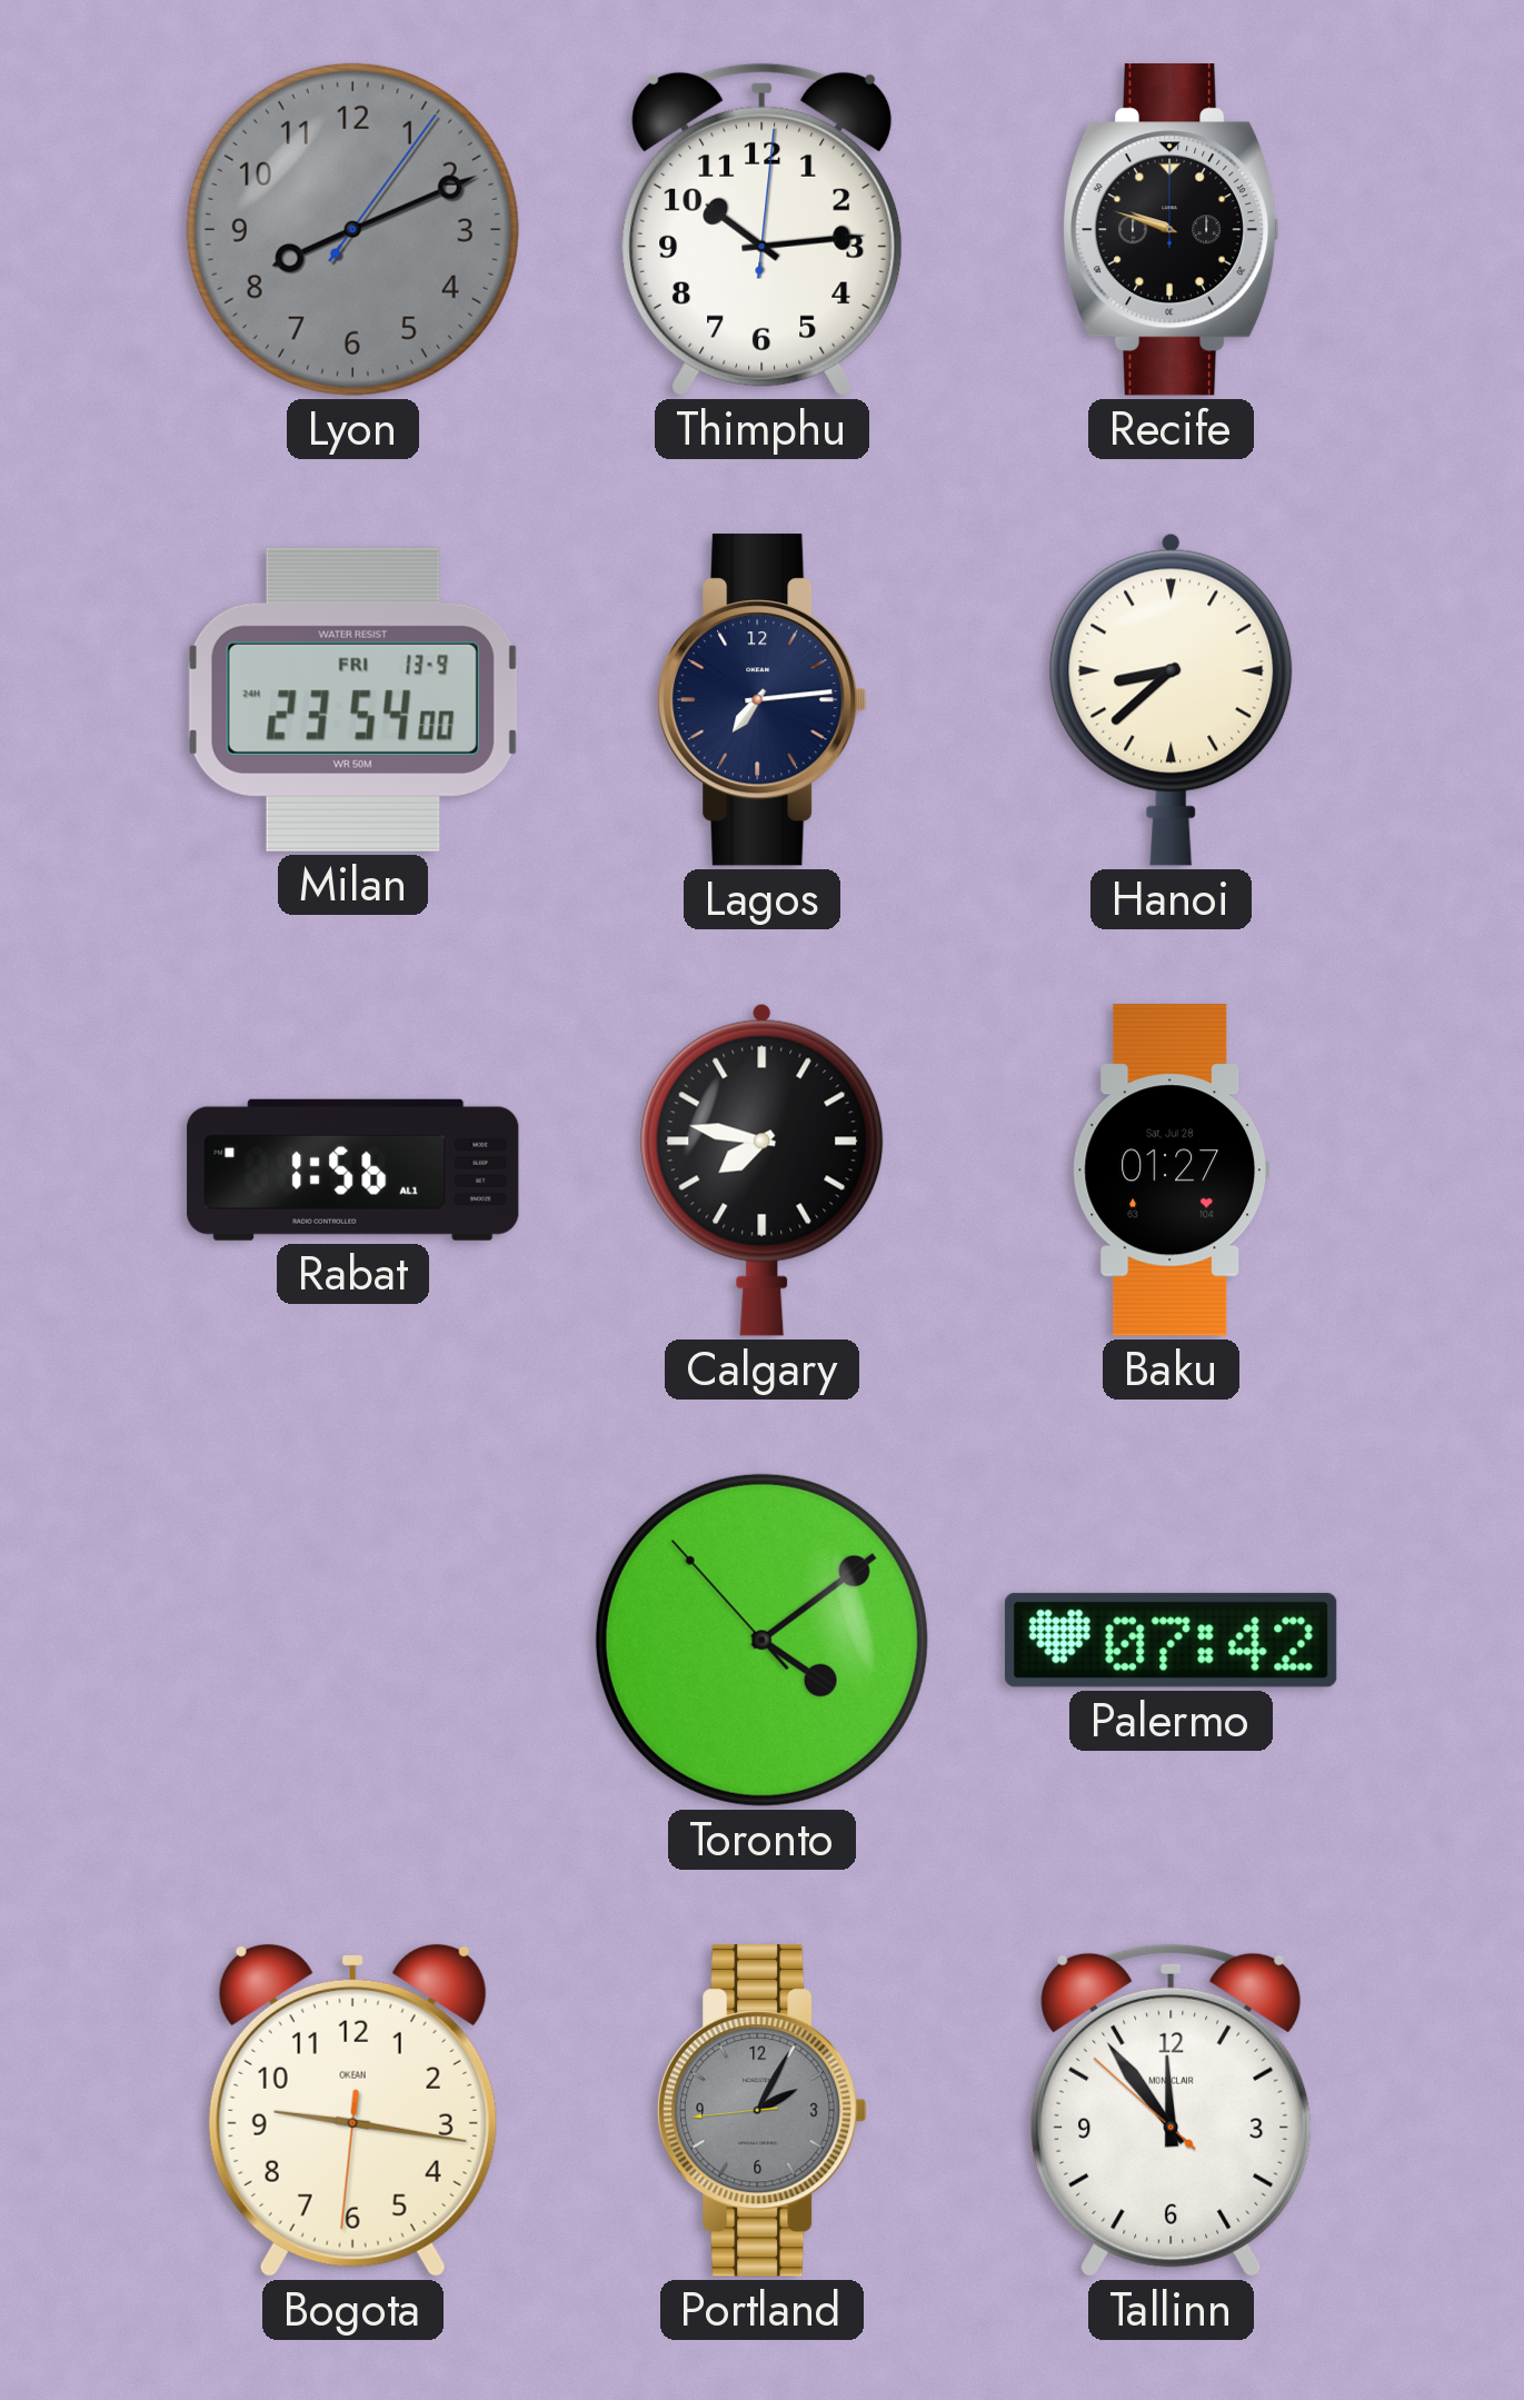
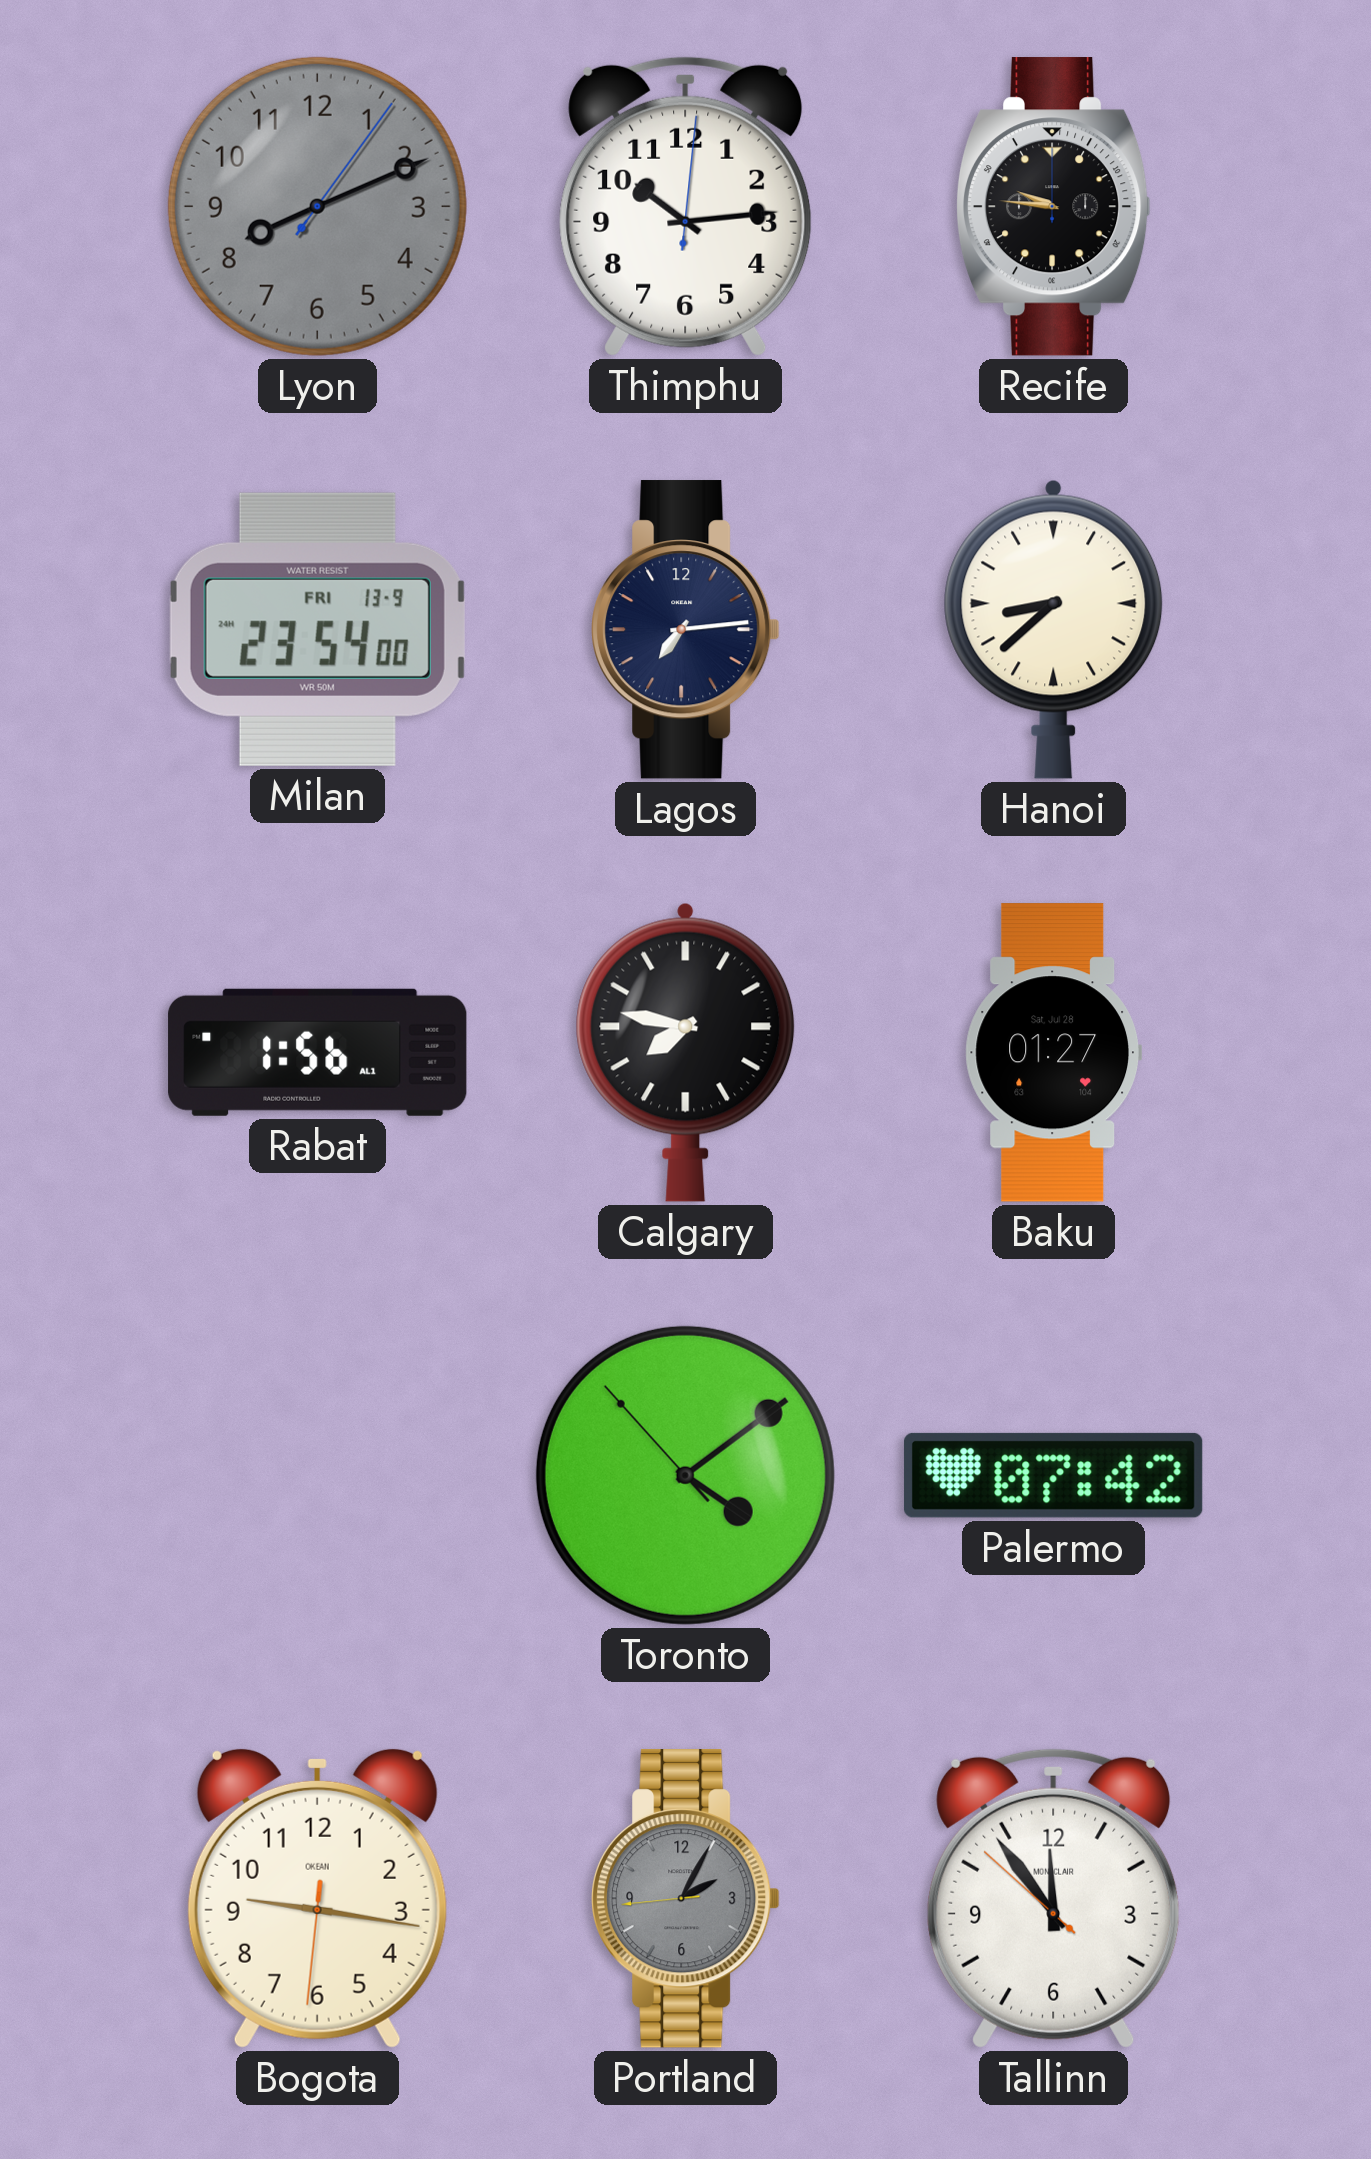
Recife: 9:48 -> 9:46 (1053, 207)
